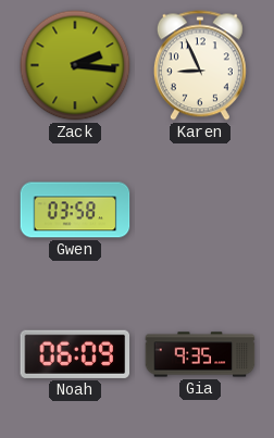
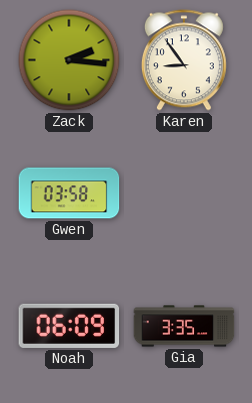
Karen: 8:56 -> 8:54 (184, 60)
Gia: 9:35 -> 3:35 (184, 326)
